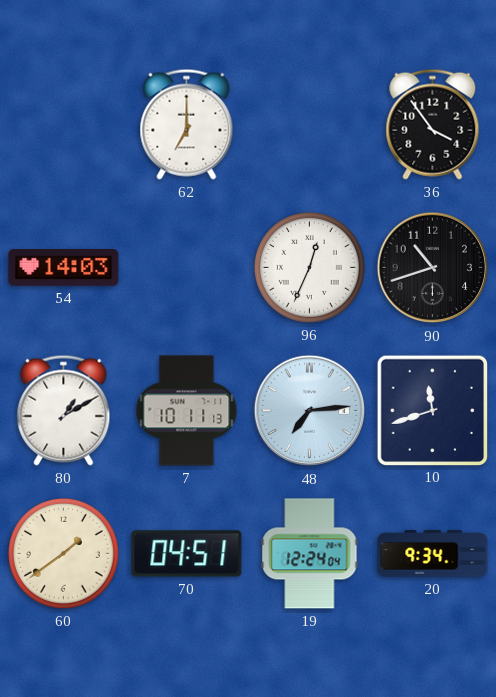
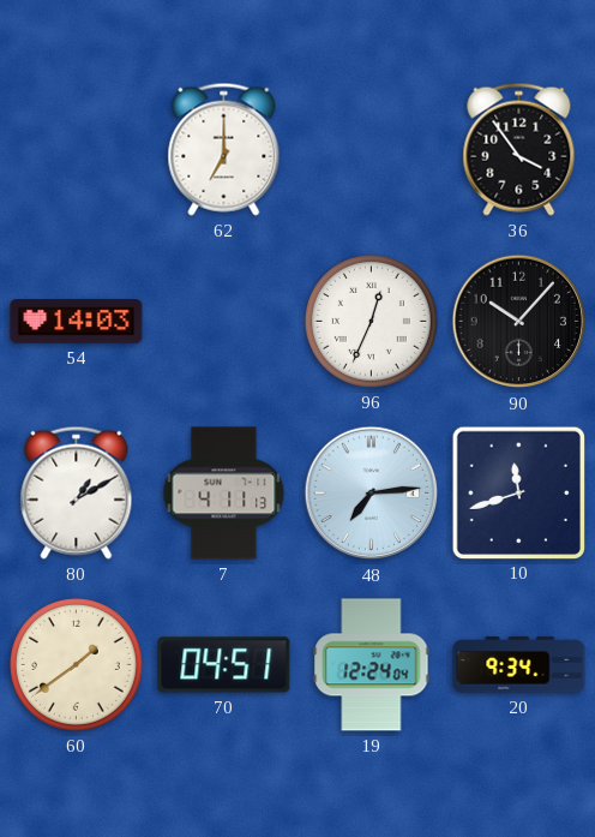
90: 10:42 -> 10:07 (519, 322)
7: 10:11 -> 4:11 (224, 494)
